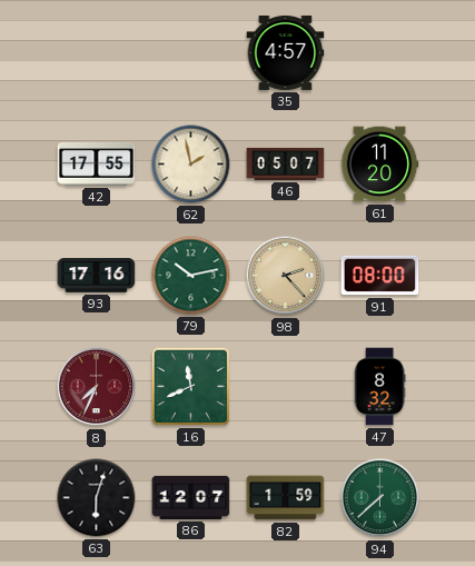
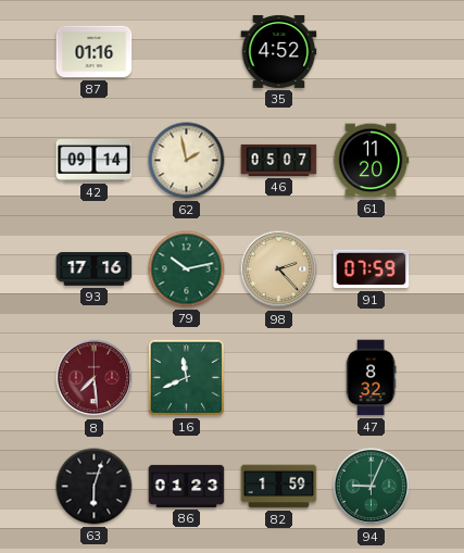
87: none -> 01:16 (95, 52)
35: 4:57 -> 4:52 (279, 51)
42: 17:55 -> 09:14 (95, 161)
91: 08:00 -> 07:59 (372, 269)
8: 7:34 -> 7:29 (95, 378)
86: 12:07 -> 01:23 (187, 486)
94: 7:38 -> 9:04 (372, 487)
